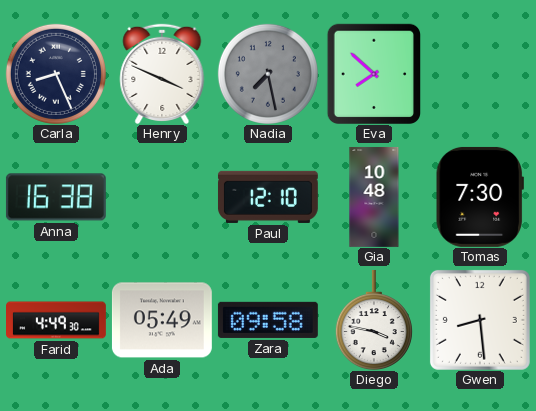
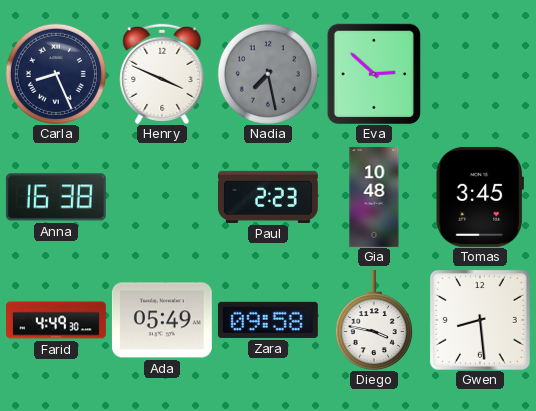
Eva: 7:52 -> 2:52 (373, 73)
Paul: 12:10 -> 2:23 (268, 197)
Tomas: 7:30 -> 3:45 (480, 197)
